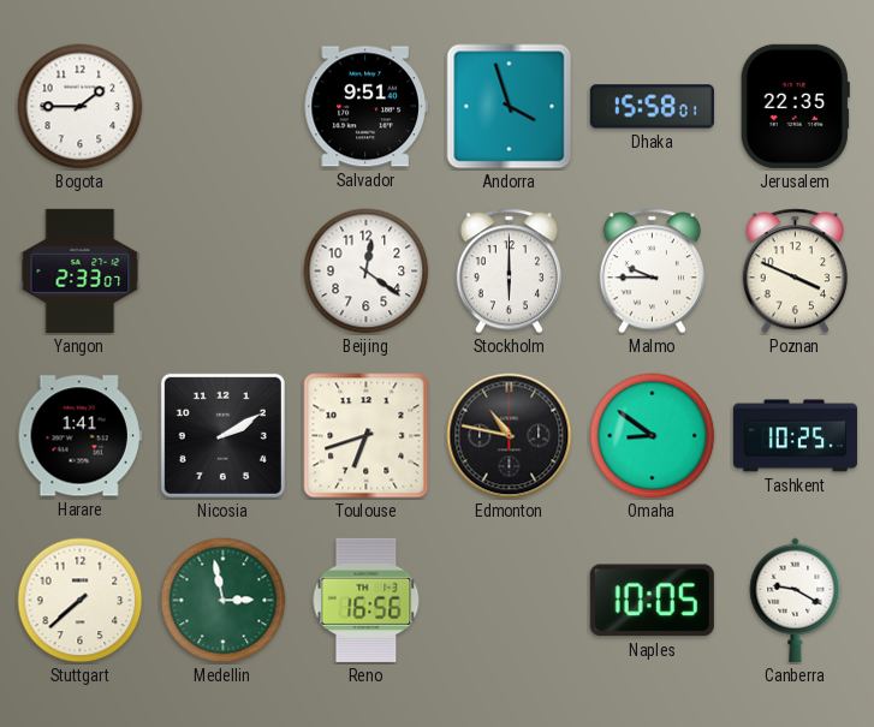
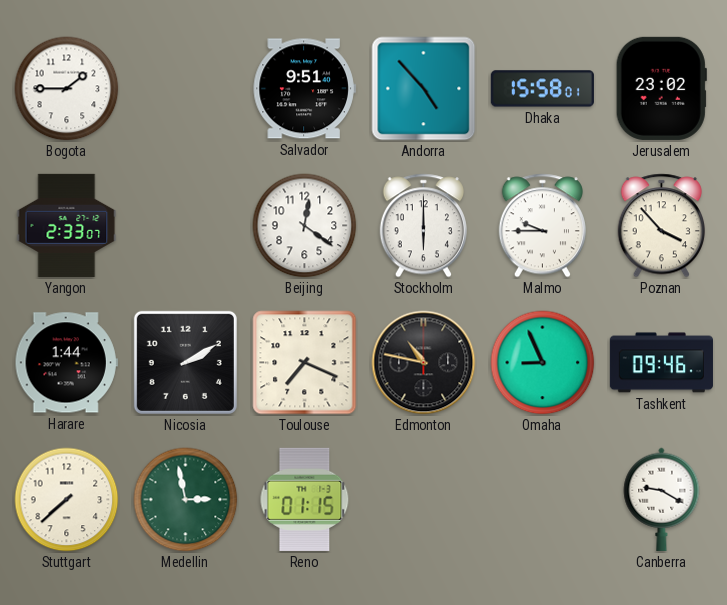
Andorra: 3:57 -> 4:53 (424, 89)
Jerusalem: 22:35 -> 23:02 (661, 88)
Poznan: 3:49 -> 3:53 (661, 226)
Harare: 1:41 -> 1:44 (66, 363)
Toulouse: 6:42 -> 7:19 (305, 363)
Omaha: 8:51 -> 8:56 (543, 363)
Tashkent: 10:25 -> 09:46 (661, 363)
Reno: 16:56 -> 01:15 (305, 499)
Naples: 10:05 -> none (652, 601)
